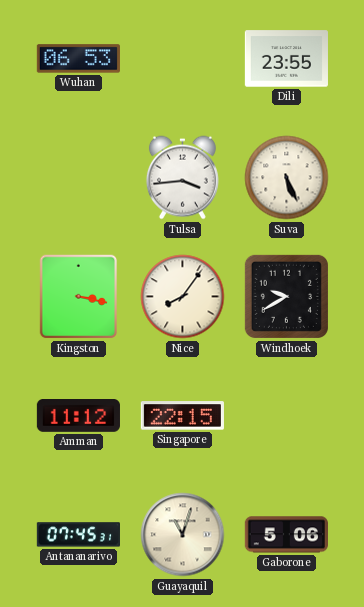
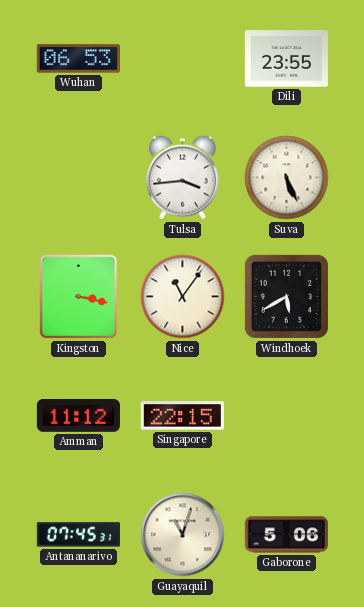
Nice: 8:06 -> 11:06 (183, 297)
Windhoek: 9:40 -> 5:40 (286, 296)
